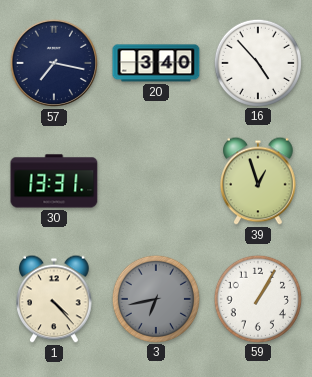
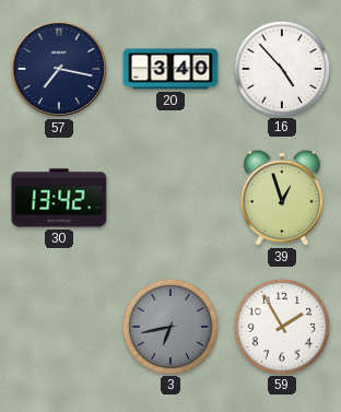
30: 13:31 -> 13:42 (59, 198)
1: 4:23 -> none (54, 299)
59: 1:05 -> 1:55 (281, 326)
